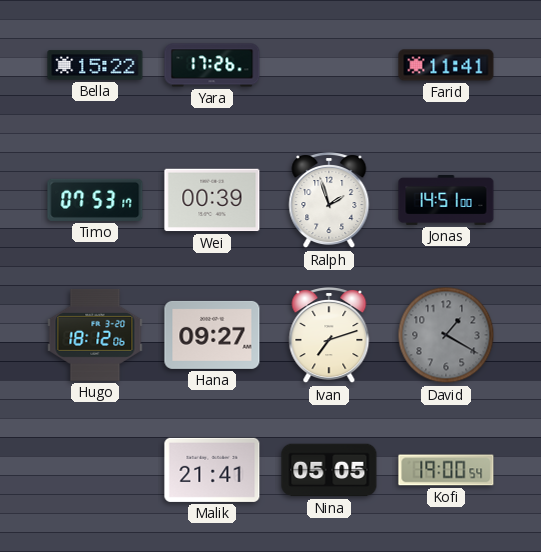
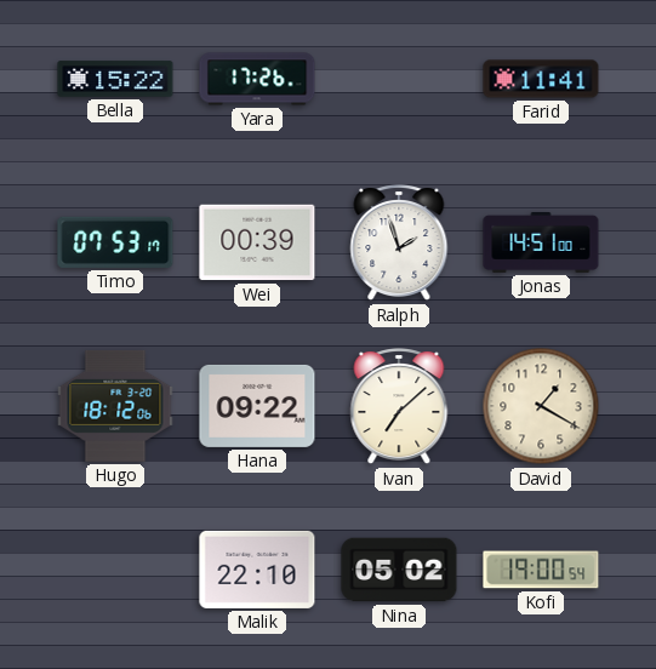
Hana: 09:27 -> 09:22 (257, 406)
Ivan: 7:12 -> 7:08 (399, 407)
David dial: grey -> cream (541, 406)
Malik: 21:41 -> 22:10 (257, 570)
Nina: 05:05 -> 05:02 (399, 570)
